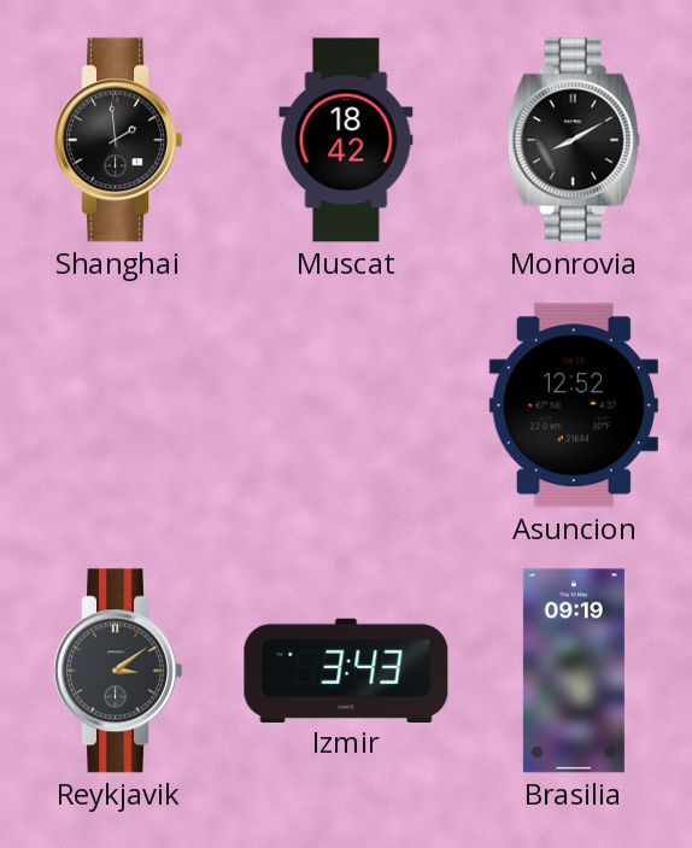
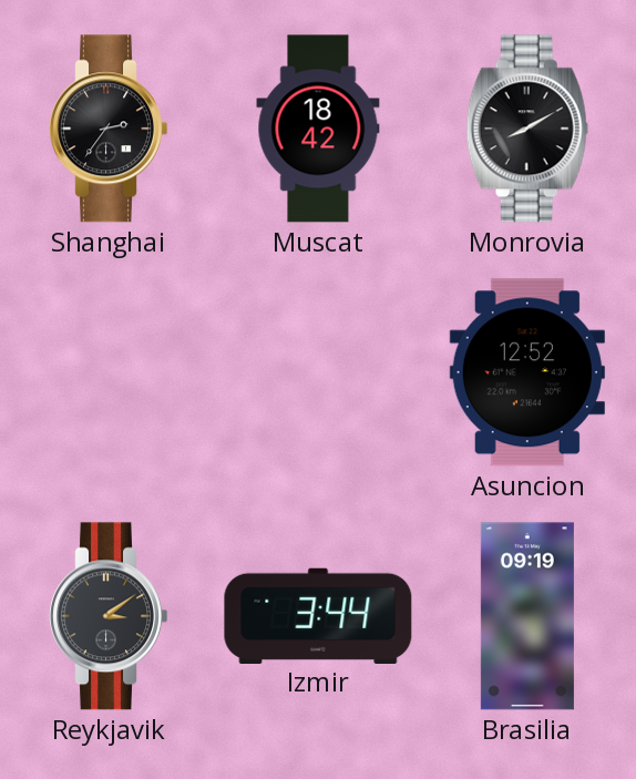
Shanghai: 1:59 -> 2:36 (107, 129)
Izmir: 3:43 -> 3:44 (318, 615)
